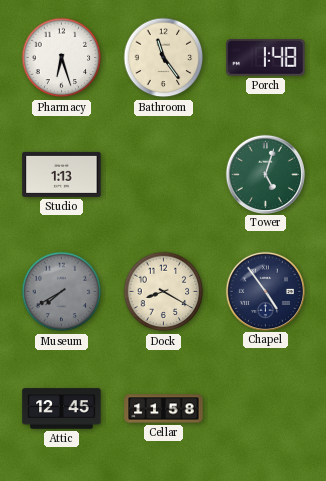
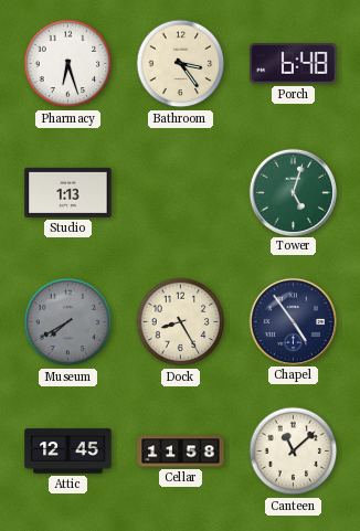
Bathroom: 11:24 -> 3:24 (181, 64)
Porch: 1:48 -> 6:48 (294, 64)
Dock: 8:20 -> 8:25 (181, 322)
Canteen: none -> 11:08 (294, 452)
